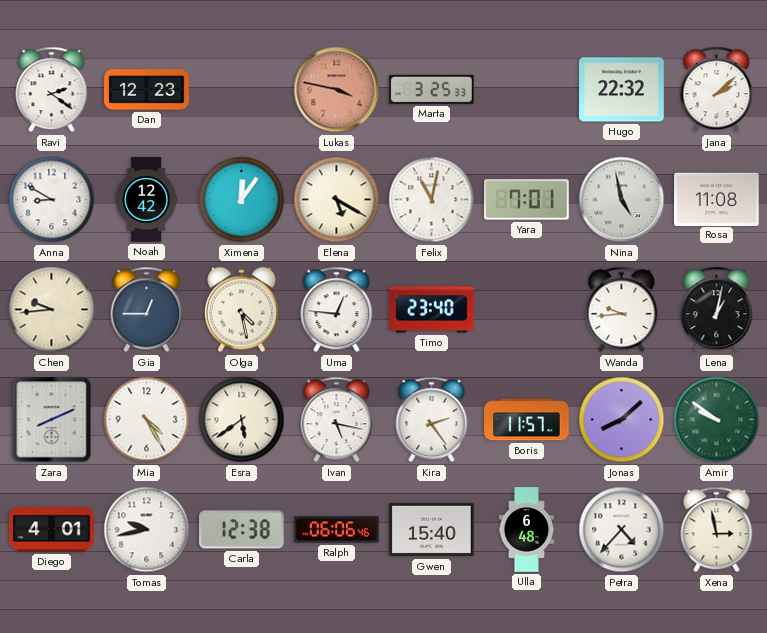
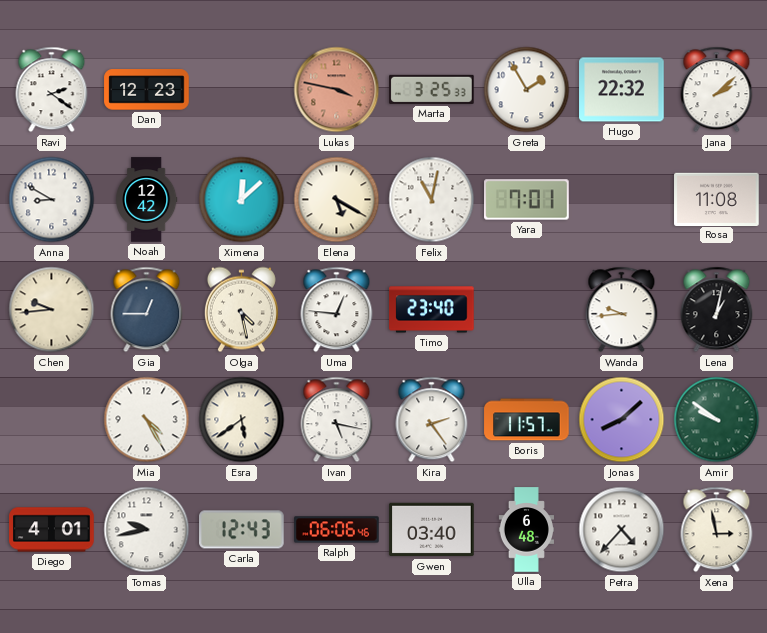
Greta: none -> 1:55 (527, 90)
Ximena: 12:06 -> 12:08 (242, 200)
Nina: 4:58 -> none (622, 200)
Zara: 8:11 -> none (52, 420)
Carla: 12:38 -> 12:43 (242, 530)
Gwen: 15:40 -> 03:40 (432, 530)
